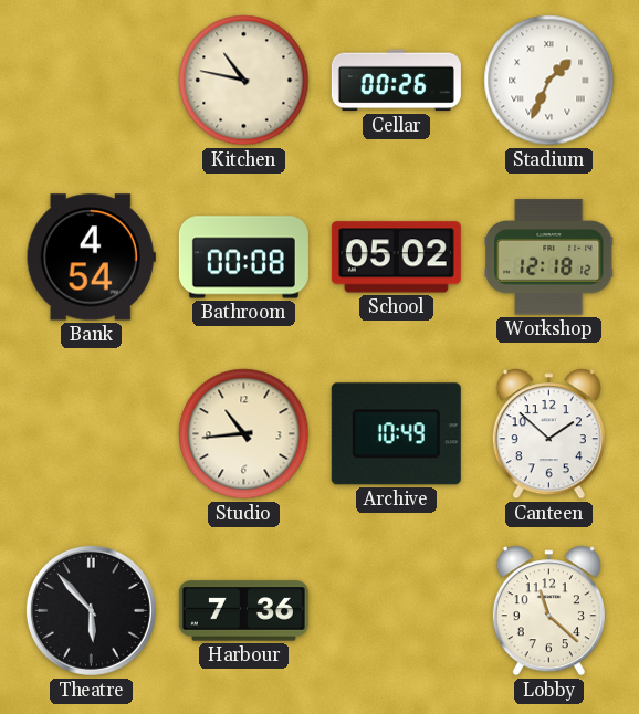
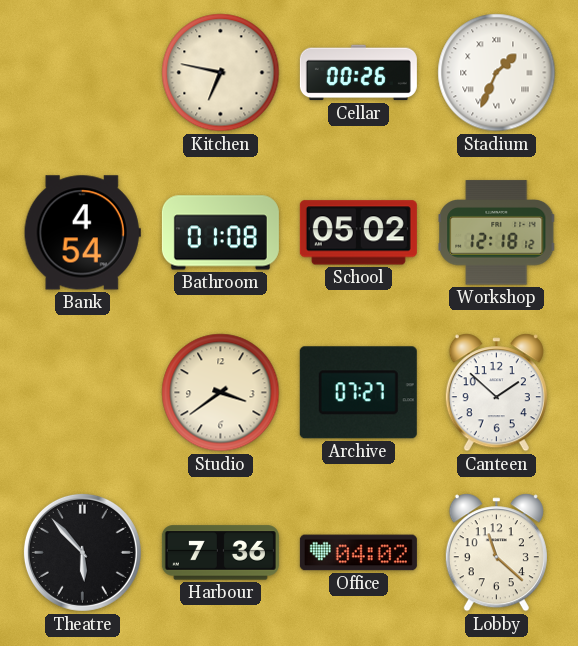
Kitchen: 10:47 -> 6:47 (221, 73)
Bathroom: 00:08 -> 01:08 (220, 233)
Studio: 10:44 -> 3:39 (221, 393)
Archive: 10:49 -> 07:27 (358, 393)
Office: none -> 04:02 (358, 553)
